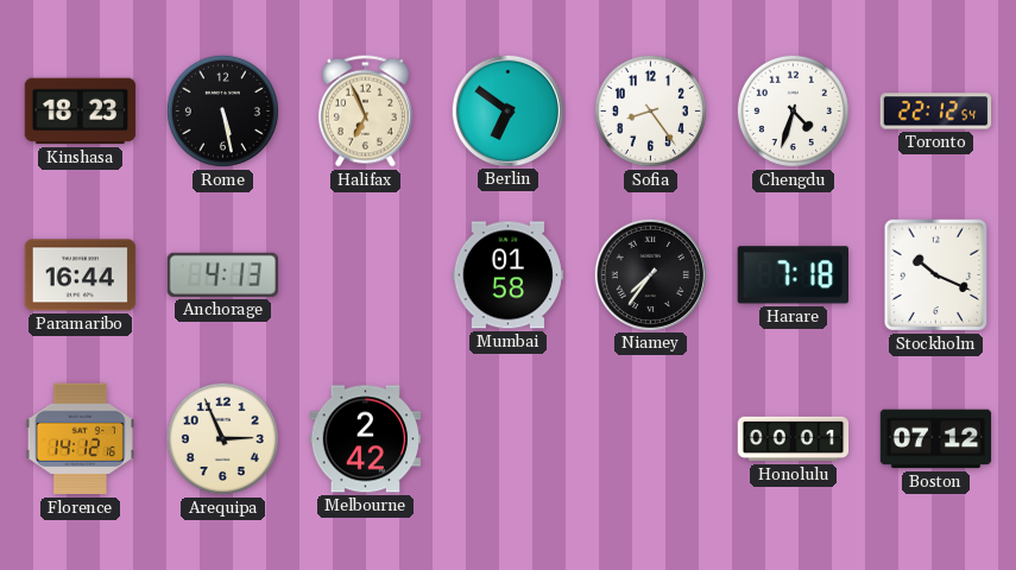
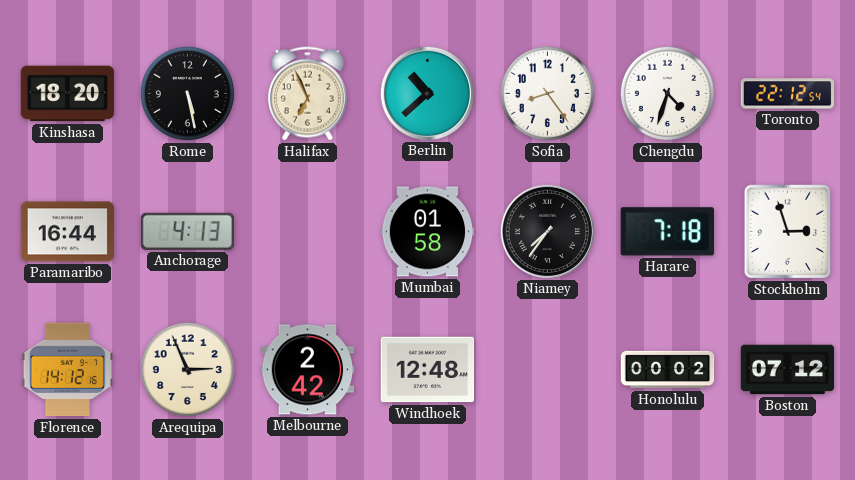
Kinshasa: 18:23 -> 18:20 (68, 94)
Berlin: 6:51 -> 10:38 (427, 93)
Stockholm: 10:19 -> 2:57 (788, 232)
Windhoek: none -> 12:48 (428, 370)
Honolulu: 00:01 -> 00:02 (668, 370)
